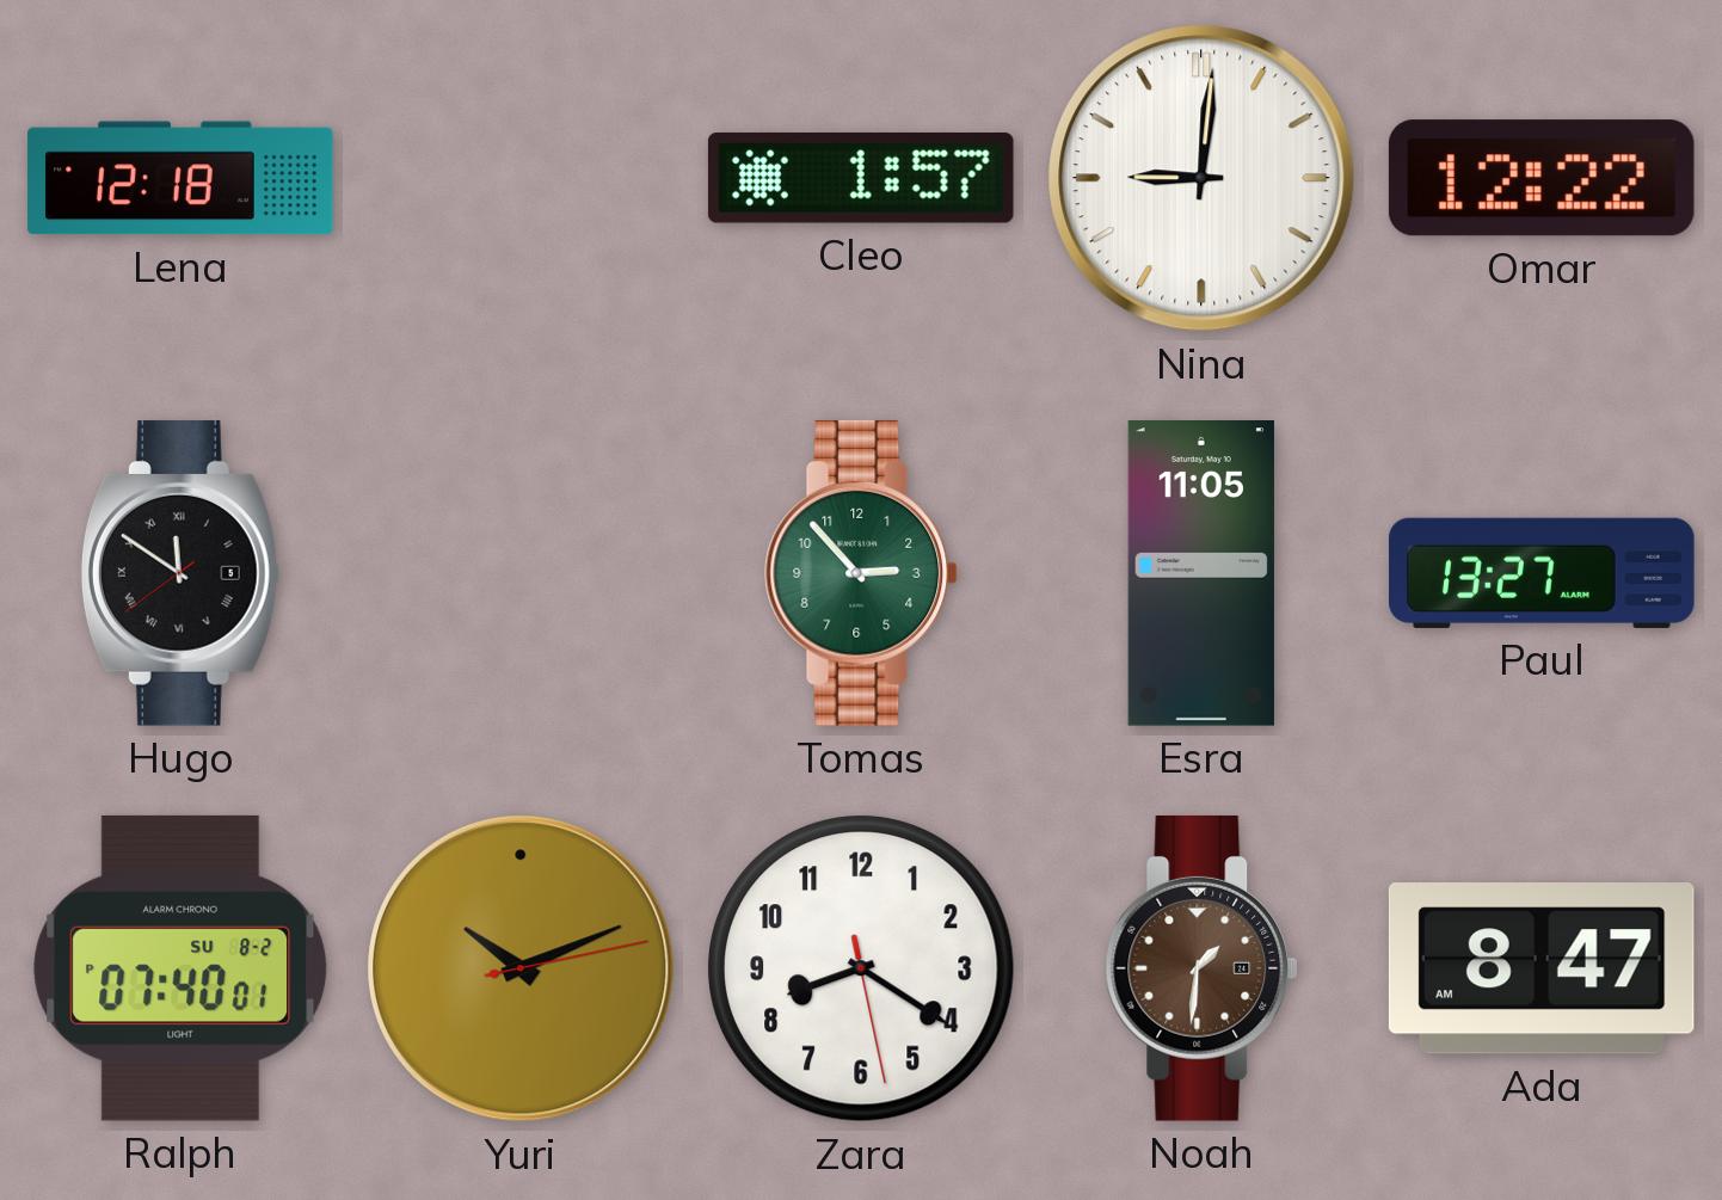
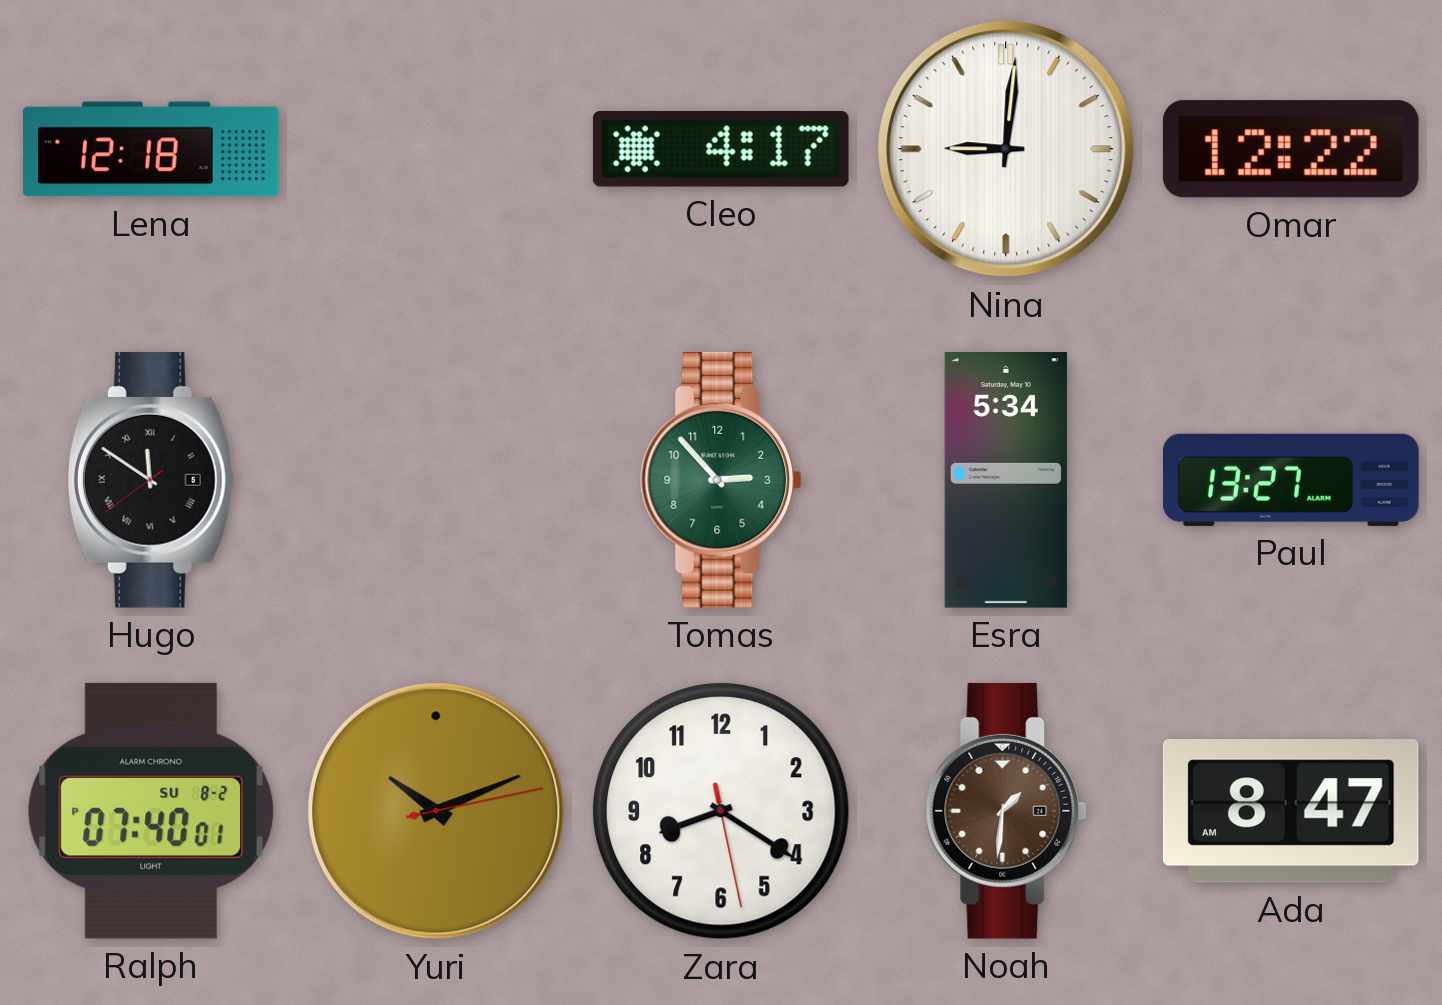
Cleo: 1:57 -> 4:17 (721, 149)
Esra: 11:05 -> 5:34 (1006, 481)
